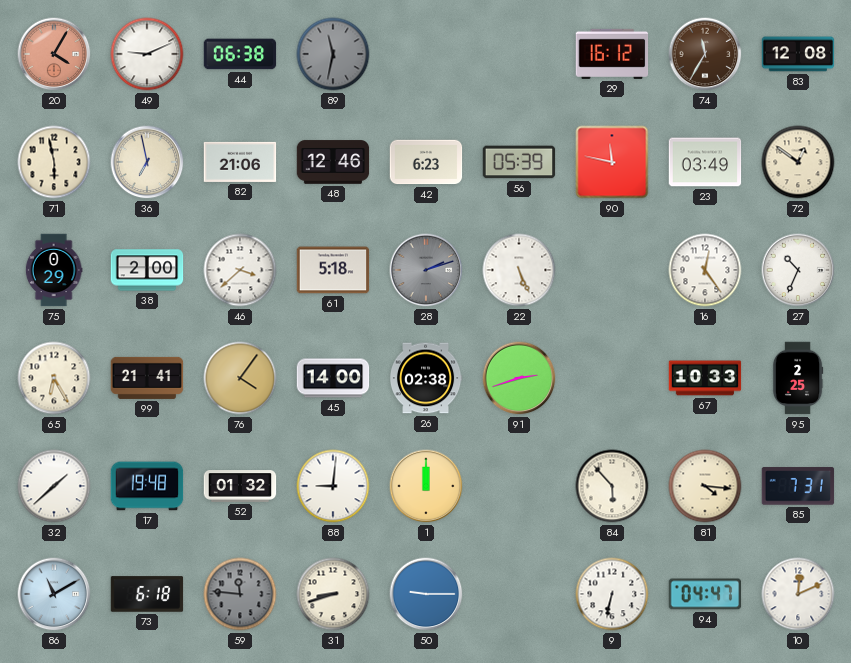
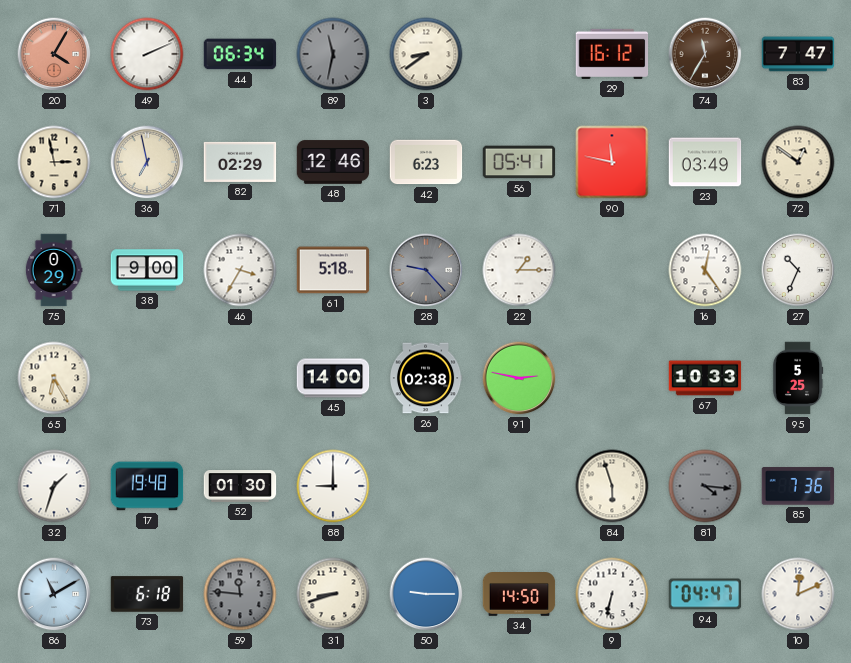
49: 9:11 -> 2:11 (147, 54)
44: 06:38 -> 06:34 (240, 54)
3: none -> 8:39 (426, 54)
83: 12:08 -> 7:47 (798, 54)
71: 5:58 -> 2:58 (54, 162)
82: 21:06 -> 02:29 (240, 162)
56: 05:39 -> 05:41 (519, 162)
38: 2:00 -> 9:00 (147, 270)
46: 3:38 -> 3:35 (240, 270)
28: 2:12 -> 9:23 (426, 270)
22: 5:26 -> 1:15 (519, 270)
99: 21:41 -> none (147, 378)
76: 4:06 -> none (240, 378)
91: 2:42 -> 2:47 (519, 378)
95: 2:25 -> 5:25 (798, 378)
32: 1:38 -> 1:33 (54, 486)
52: 01:32 -> 01:30 (240, 486)
88: 9:01 -> 9:00 (333, 486)
1: 12:00 -> none (426, 486)
84: 5:53 -> 5:57 (612, 486)
81 dial: cream -> grey (705, 486)
85: 7:31 -> 7:36 (798, 486)
34: none -> 14:50 (519, 595)
